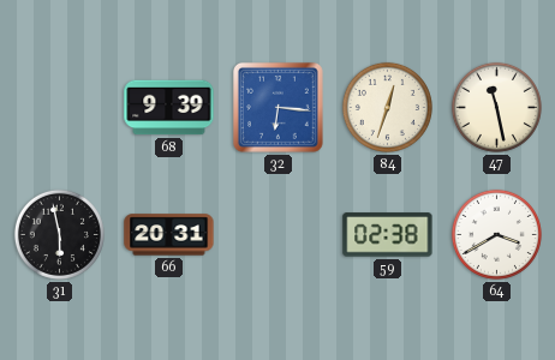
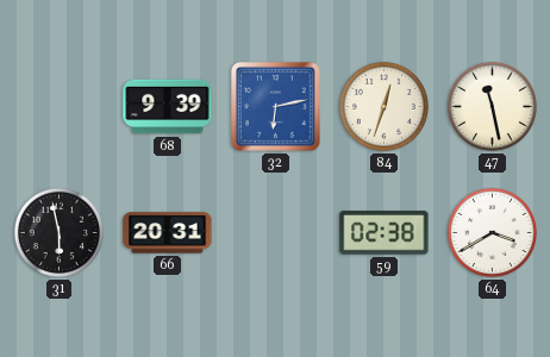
32: 6:16 -> 6:13 (276, 107)
